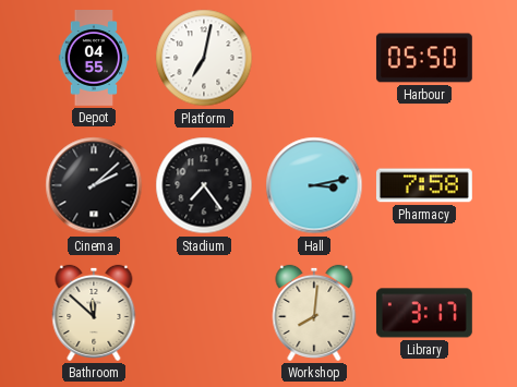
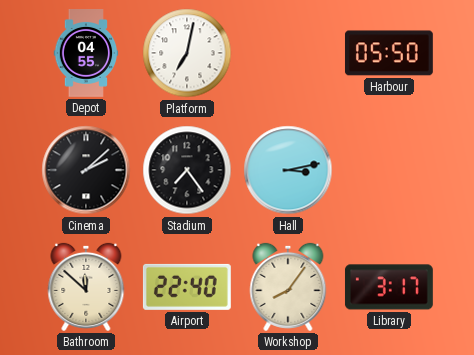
Pharmacy: 7:58 -> none (424, 185)
Airport: none -> 22:40 (187, 287)
Workshop: 8:01 -> 8:06 (288, 287)
